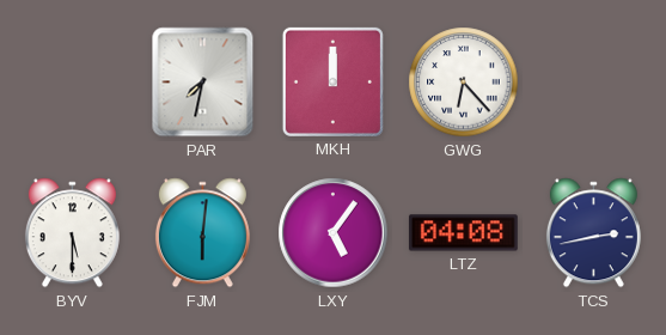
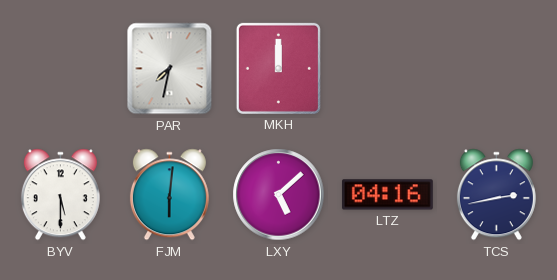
GWG: 6:23 -> none (464, 83)
LXY: 5:06 -> 5:08 (279, 195)
LTZ: 04:08 -> 04:16 (387, 195)
